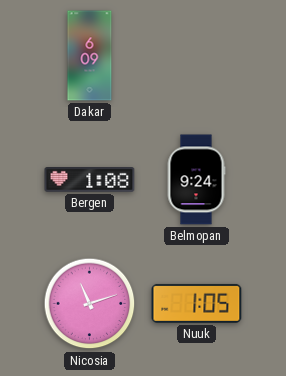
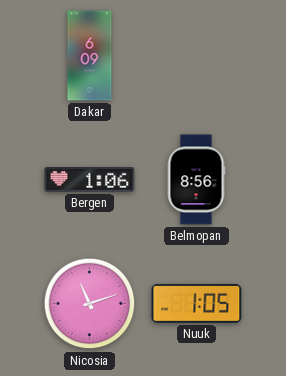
Bergen: 1:08 -> 1:06 (90, 180)
Belmopan: 9:24 -> 8:56 (196, 180)
